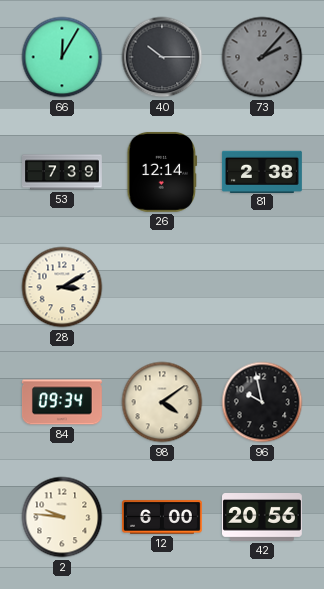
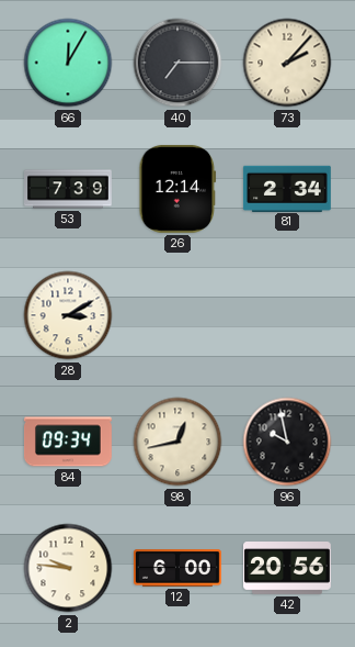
40: 10:15 -> 7:15 (177, 63)
73 dial: grey -> cream (287, 63)
81: 2:38 -> 2:34 (287, 188)
98: 4:09 -> 12:43 (177, 442)
